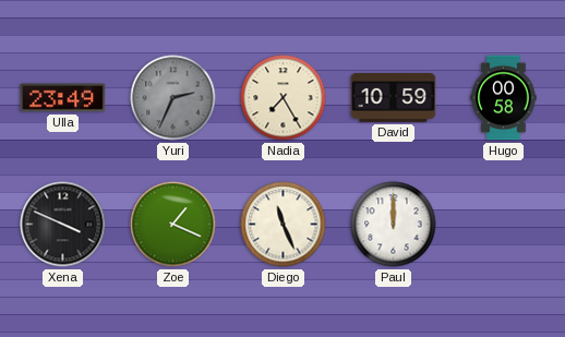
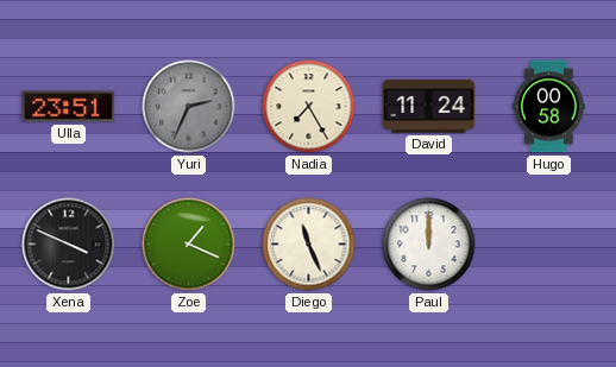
Ulla: 23:49 -> 23:51 (69, 107)
David: 10:59 -> 11:24 (429, 107)
